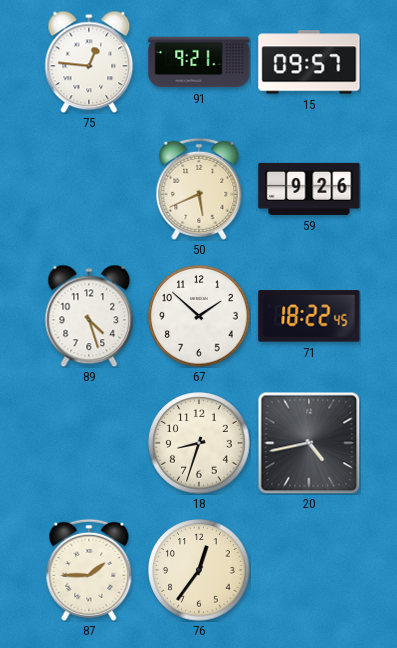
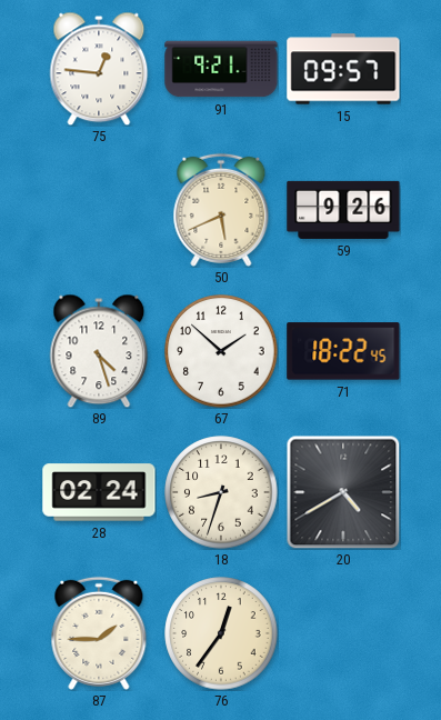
28: none -> 02:24 (99, 492)
20: 4:43 -> 4:40 (343, 492)
